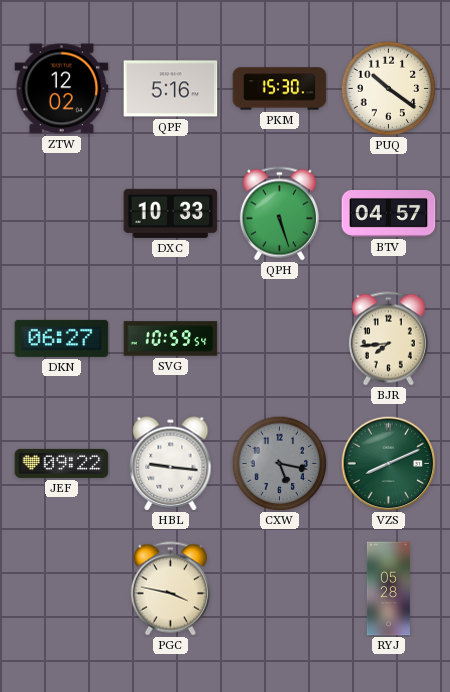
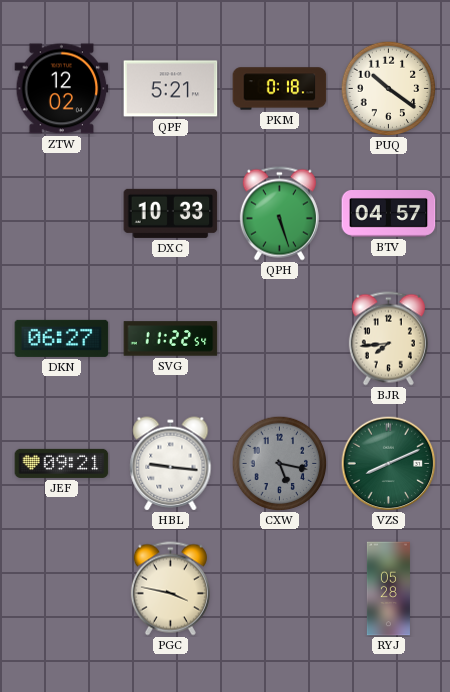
QPF: 5:16 -> 5:21 (171, 89)
PKM: 15:30 -> 0:18 (280, 89)
SVG: 10:59 -> 11:22 (171, 339)
JEF: 09:22 -> 09:21 (62, 463)
